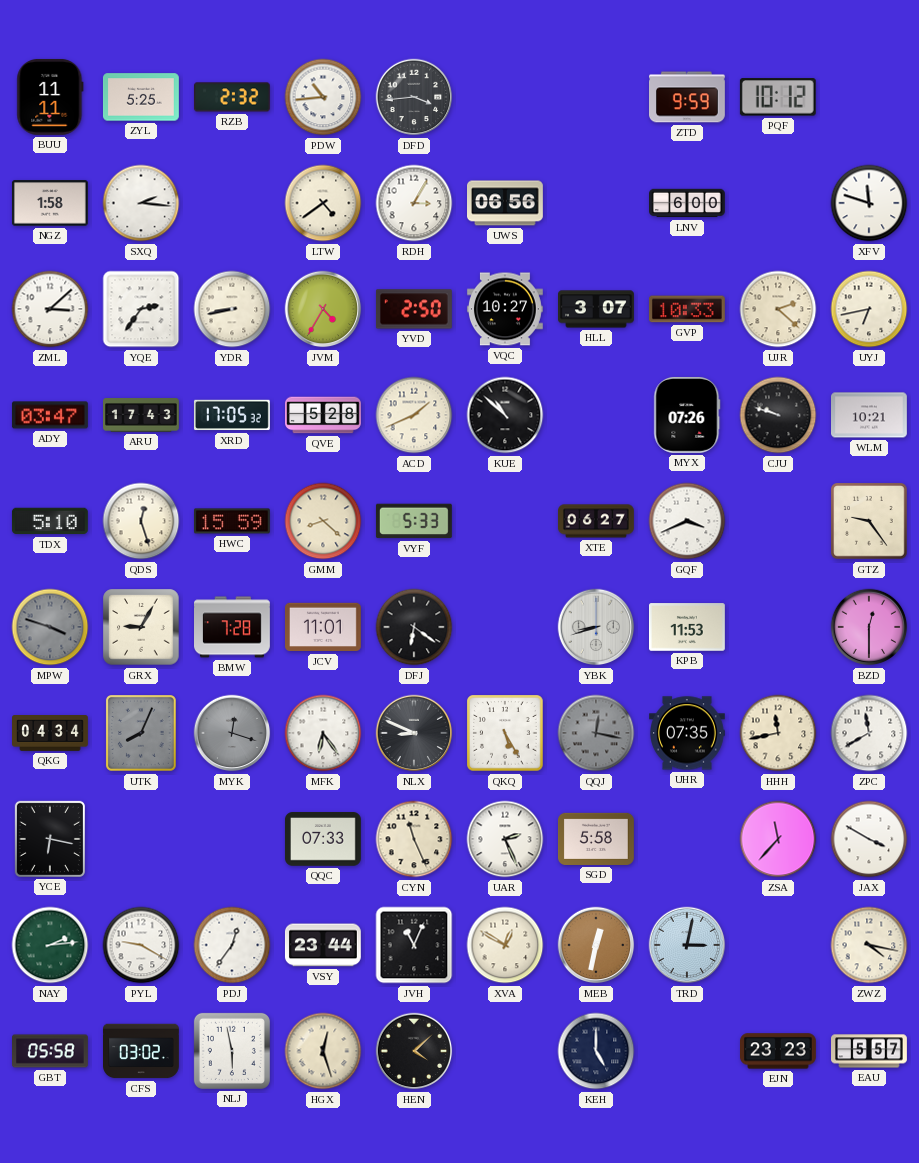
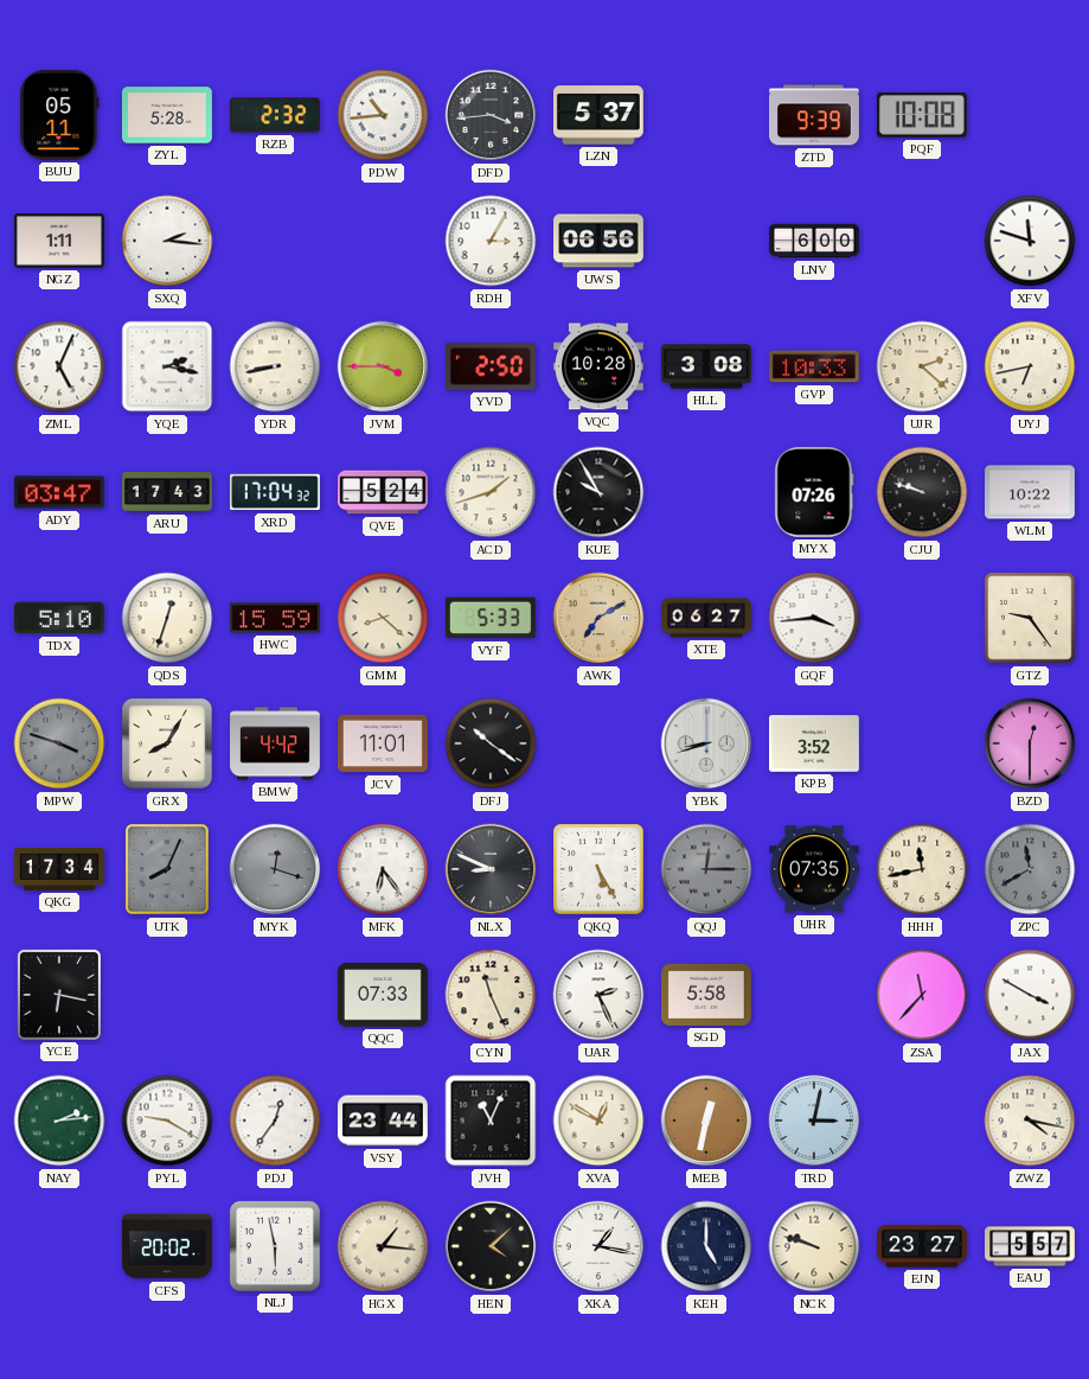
BUU: 11:11 -> 05:11 (59, 115)
ZYL: 5:25 -> 5:28 (167, 115)
LZN: none -> 5:37 (598, 115)
ZTD: 9:59 -> 9:39 (815, 115)
PQF: 10:12 -> 10:08 (922, 115)
NGZ: 1:58 -> 1:11 (59, 241)
LTW: 4:39 -> none (323, 203)
ZML: 3:08 -> 5:04 (59, 366)
YQE: 2:36 -> 2:17 (167, 366)
JVM: 4:35 -> 3:45 (383, 366)
VQC: 10:27 -> 10:28 (598, 366)
HLL: 3:07 -> 3:08 (707, 366)
XRD: 17:05 -> 17:04 (275, 492)
QVE: 5:28 -> 5:24 (384, 492)
ACD: 1:41 -> 1:42 (491, 492)
KUE: 10:52 -> 9:55 (598, 492)
WLM: 10:21 -> 10:22 (1031, 492)
QDS: 12:27 -> 12:33 (167, 618)
AWK: none -> 7:10 (598, 618)
GQF: 3:41 -> 3:44 (814, 618)
GRX: 9:05 -> 8:05 (167, 743)
BMW: 7:28 -> 4:42 (276, 743)
DFJ: 6:21 -> 10:21 (491, 743)
KPB: 11:53 -> 3:52 (815, 743)
QKG: 04:34 -> 17:34 (60, 870)
QQJ: 12:17 -> 12:15 (706, 869)
ZPC dial: white -> grey (1030, 869)
GBT: 05:58 -> none (51, 1051)
CFS: 03:02 -> 20:02 (168, 1246)
HGX: 12:27 -> 1:16 (383, 1246)
XKA: none -> 1:17 (598, 1246)
NCK: none -> 9:48 (814, 1246)
EJN: 23:23 -> 23:27 (923, 1246)
